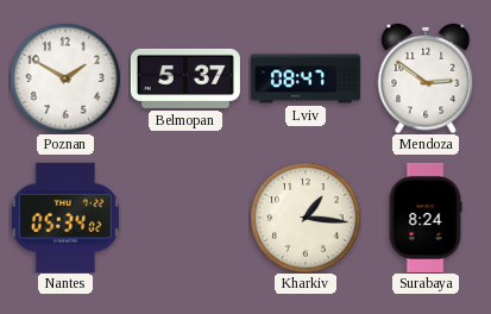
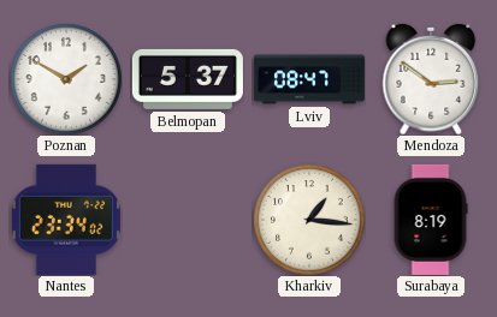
Nantes: 05:34 -> 23:34 (66, 220)
Surabaya: 8:24 -> 8:19 (431, 220)
